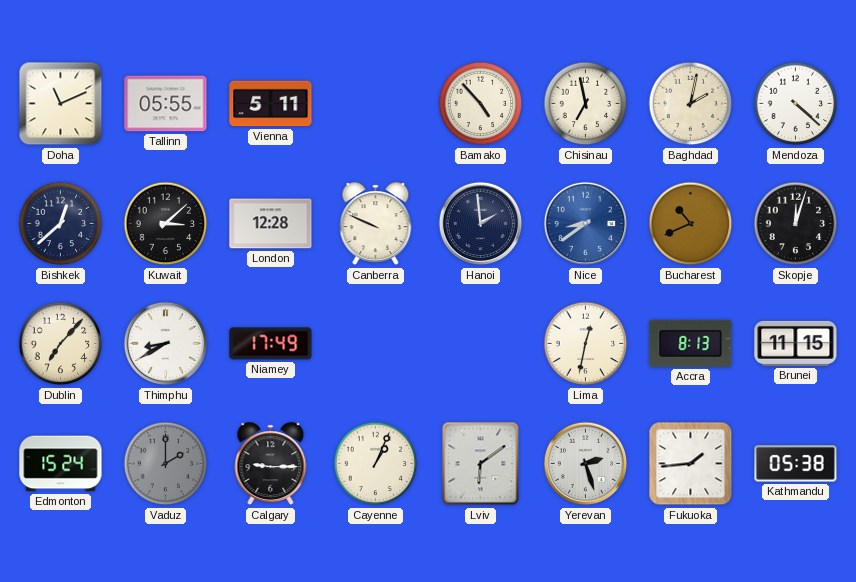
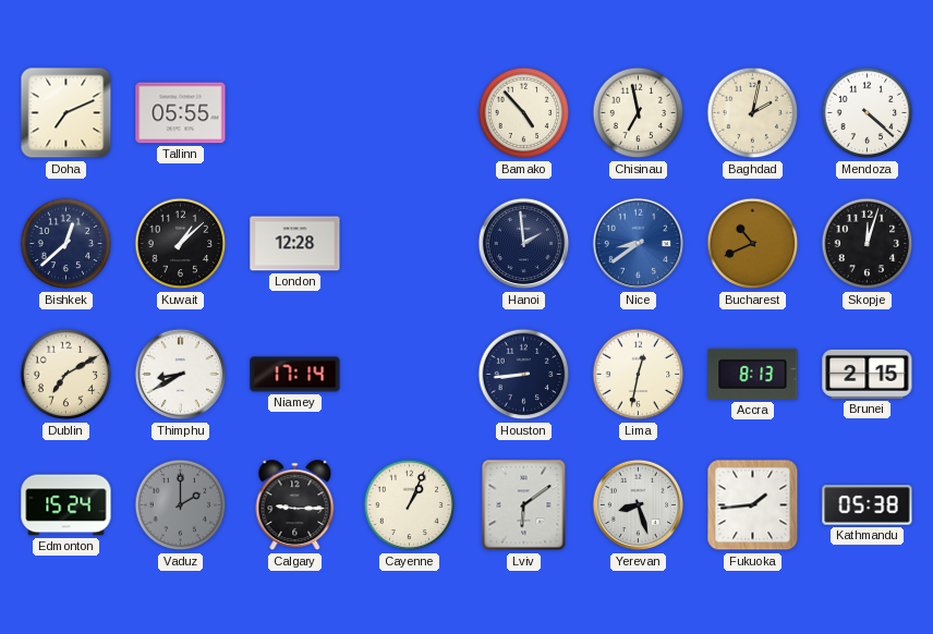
Doha: 11:11 -> 7:11 (66, 113)
Vienna: 5:11 -> none (271, 104)
Kuwait: 3:08 -> 1:08 (181, 244)
Canberra: 9:49 -> none (376, 224)
Dublin: 7:07 -> 7:10 (66, 375)
Niamey: 17:49 -> 17:14 (295, 375)
Houston: none -> 8:44 (524, 375)
Brunei: 11:15 -> 2:15 (868, 374)
Yerevan: 2:27 -> 8:27 (639, 505)
